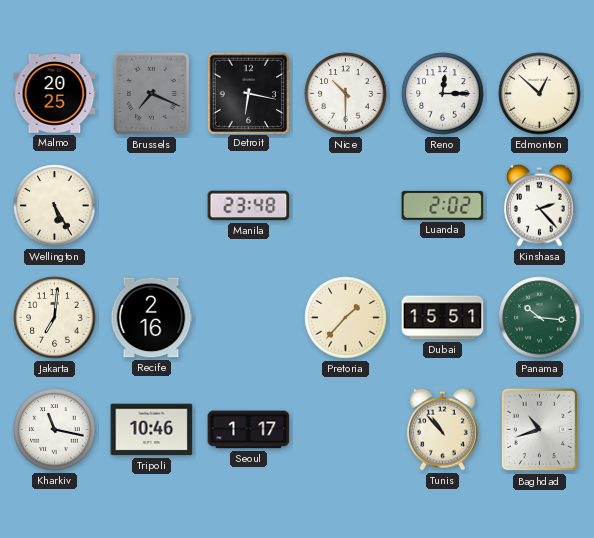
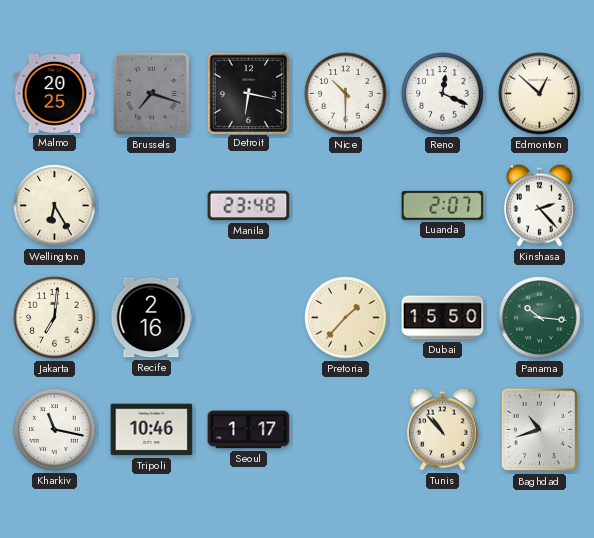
Brussels: 7:19 -> 7:18 (151, 93)
Reno: 12:15 -> 12:19 (443, 94)
Wellington: 5:25 -> 6:25 (55, 206)
Luanda: 2:02 -> 2:07 (443, 205)
Dubai: 15:51 -> 15:50 (443, 318)
